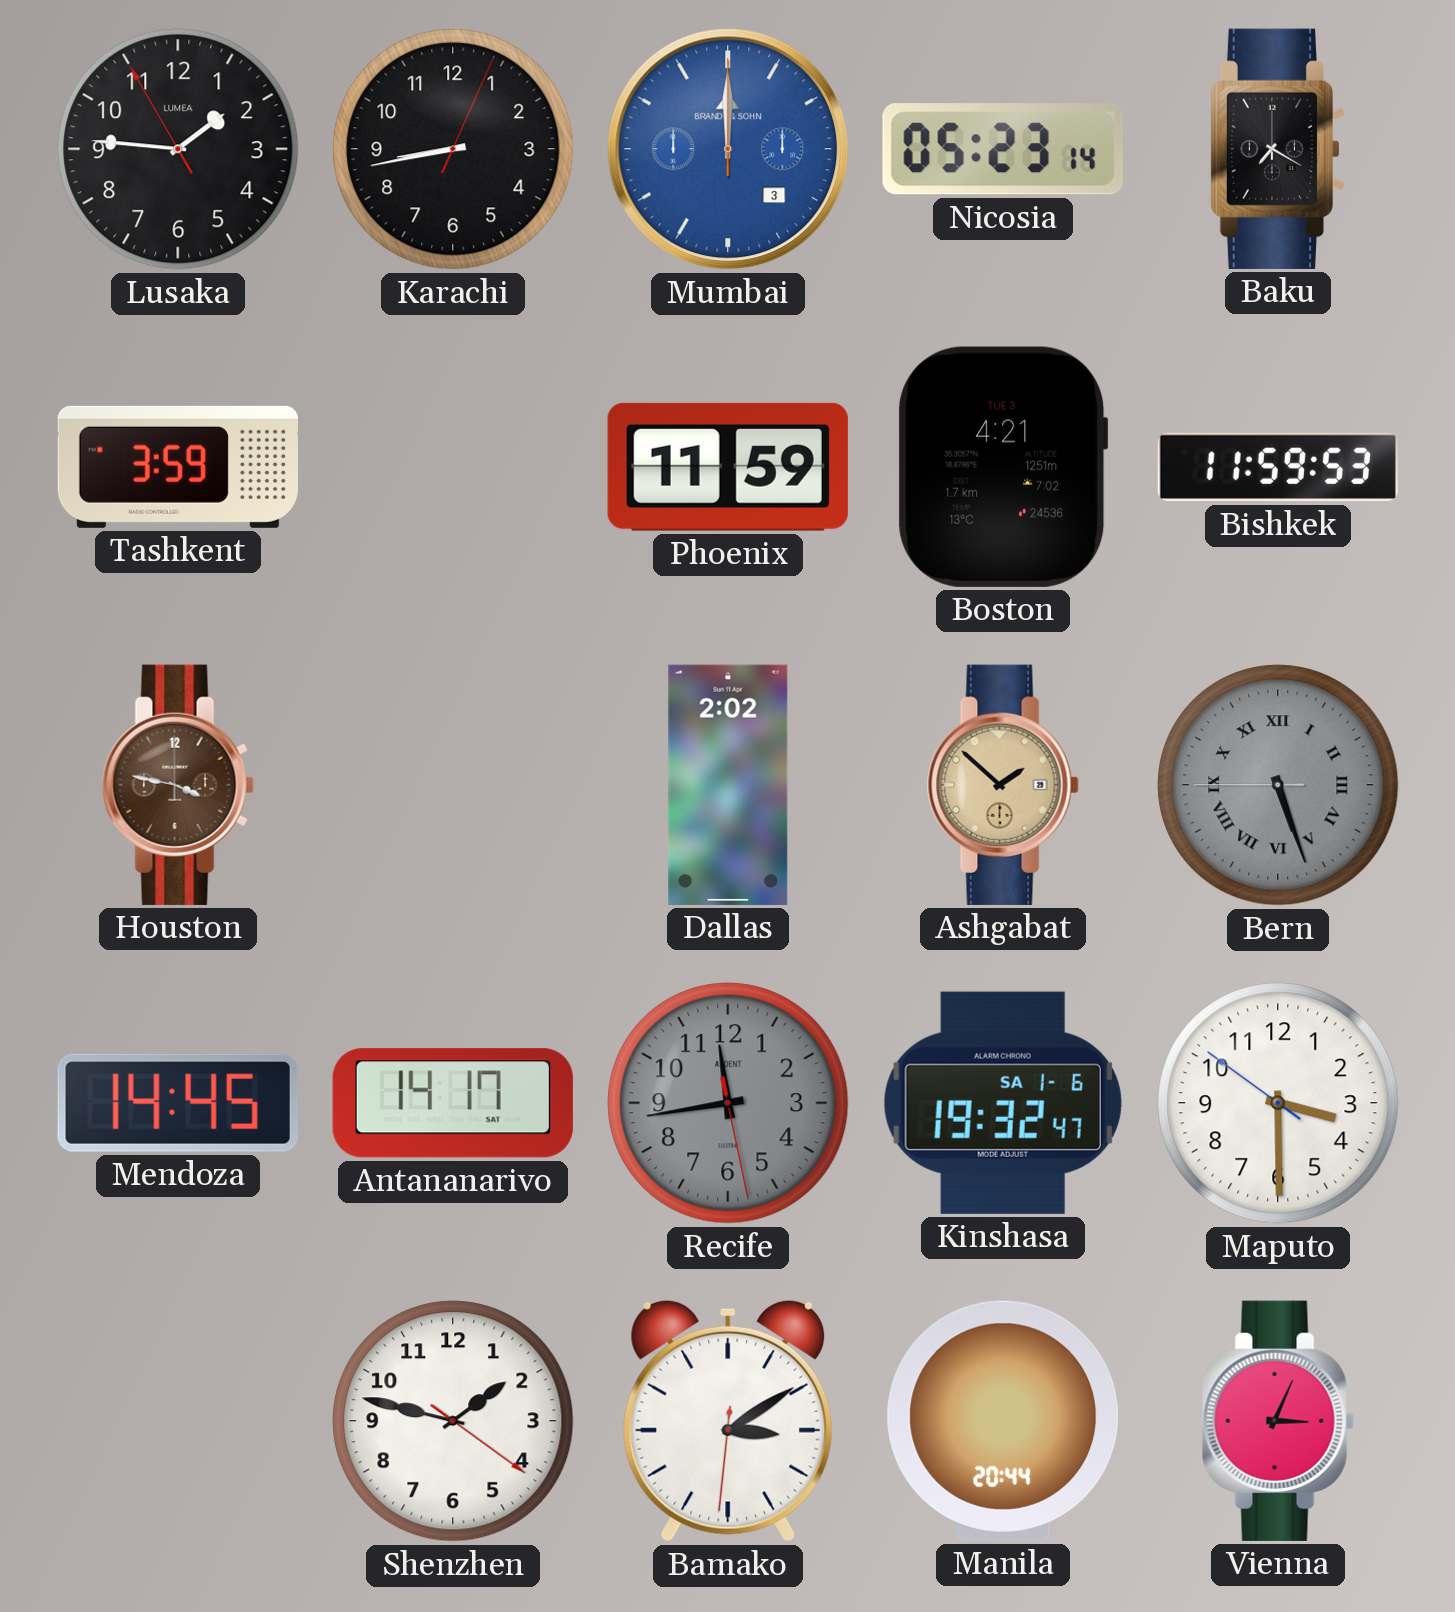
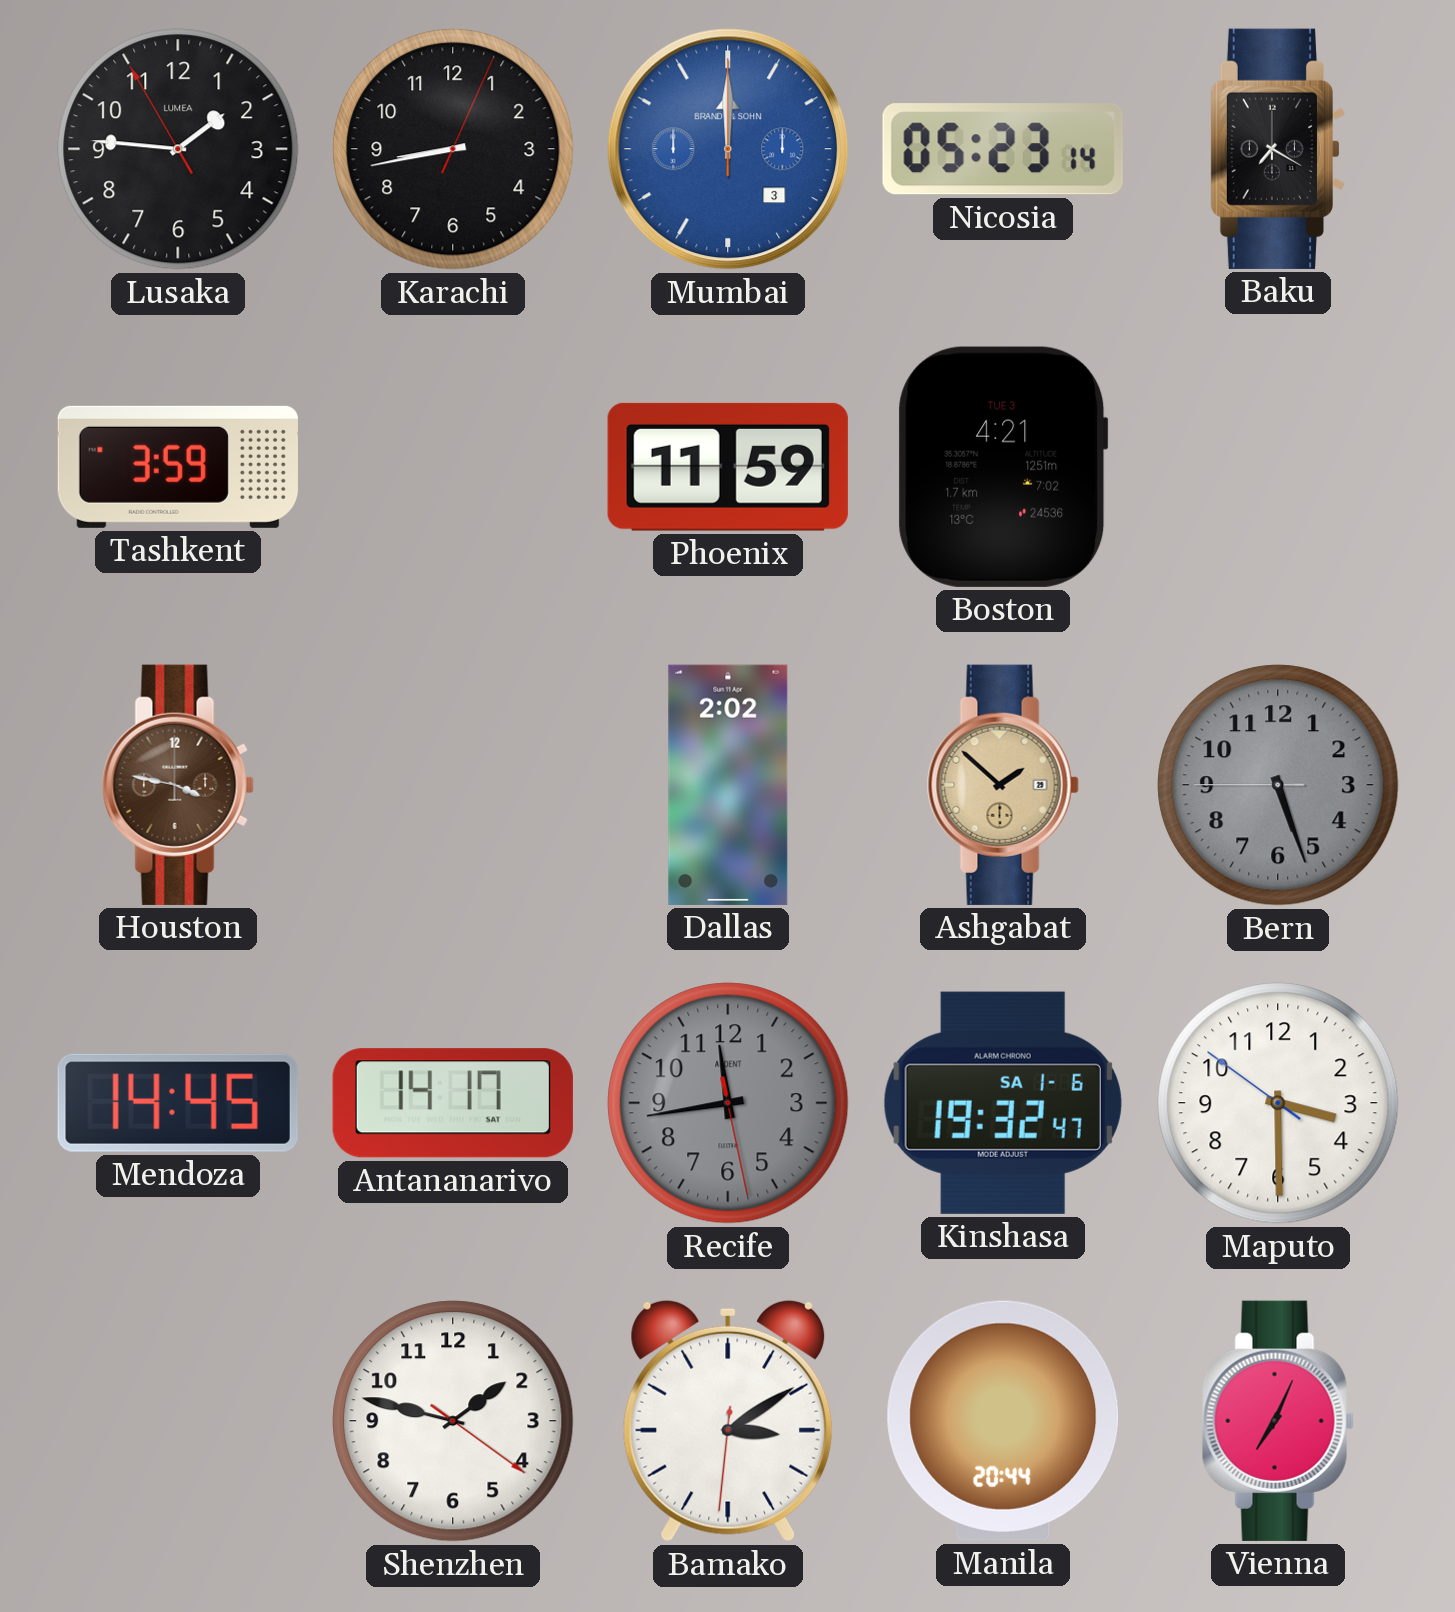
Bishkek: 11:59 -> none (1278, 467)
Bern numerals: Roman -> Arabic (1278, 785)
Vienna: 3:04 -> 7:04 (1278, 1421)
